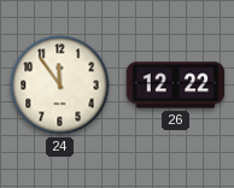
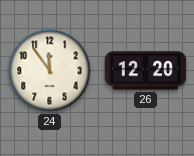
26: 12:22 -> 12:20 (146, 71)
